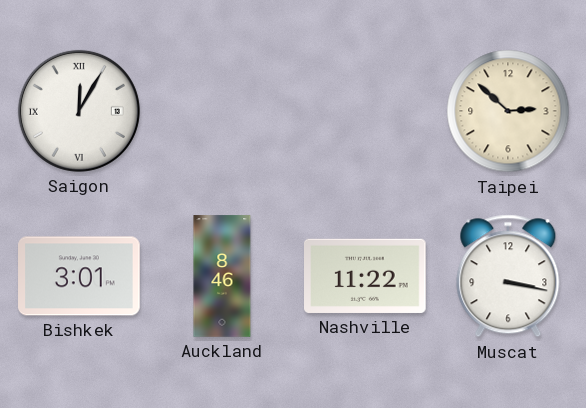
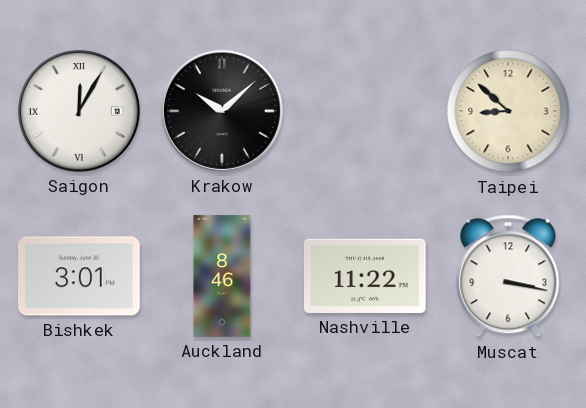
Krakow: none -> 10:08 (222, 111)
Taipei: 2:52 -> 8:52 (508, 111)
